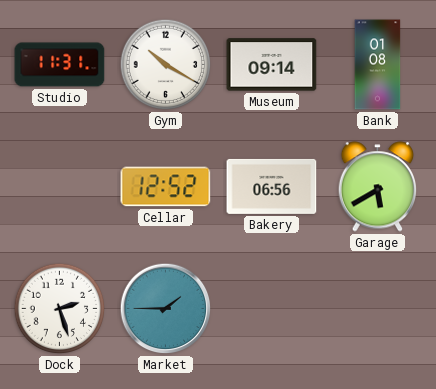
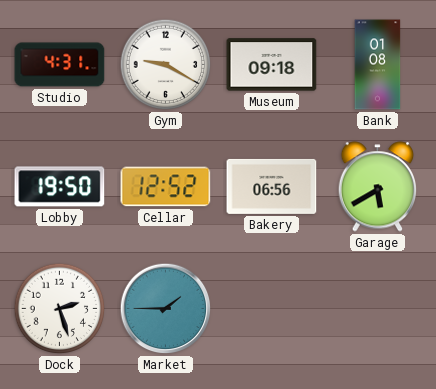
Studio: 11:31 -> 4:31 (60, 65)
Gym: 10:20 -> 9:20 (166, 65)
Museum: 09:14 -> 09:18 (272, 65)
Lobby: none -> 19:50 (60, 187)
